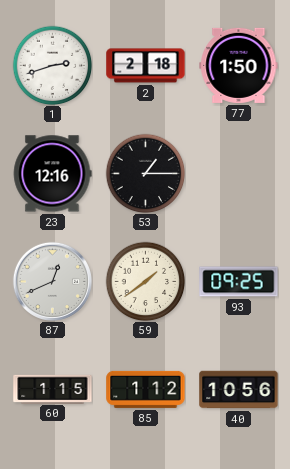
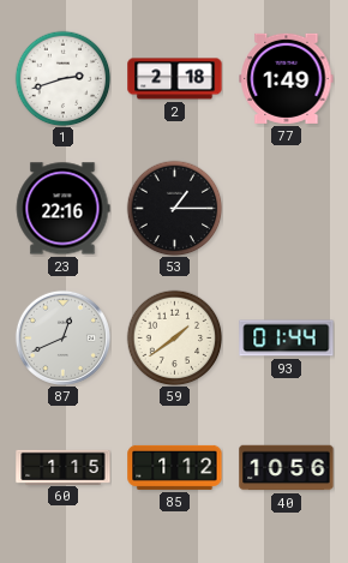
77: 1:50 -> 1:49 (287, 78)
23: 12:16 -> 22:16 (62, 209)
93: 09:25 -> 01:44 (287, 339)
